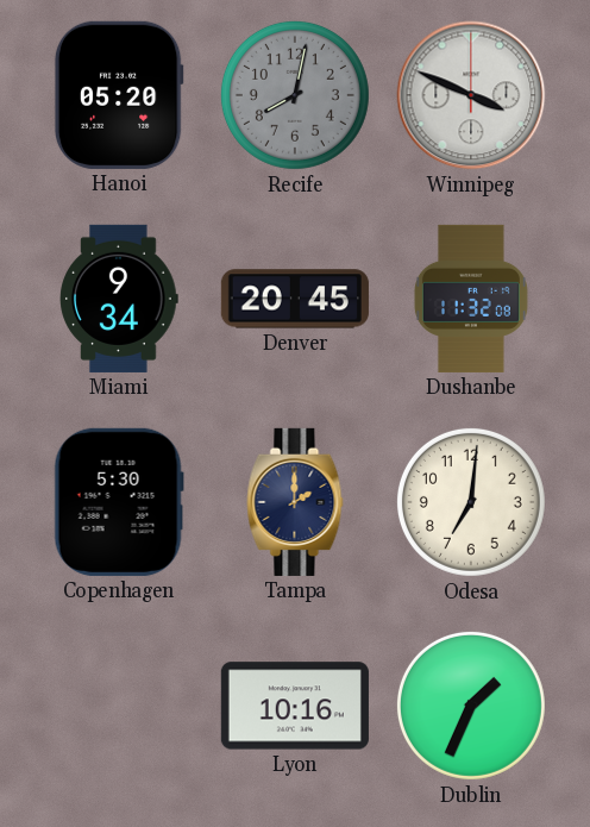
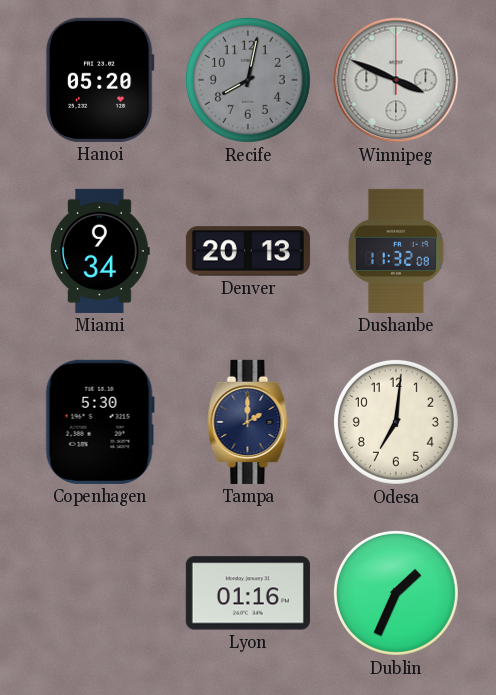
Denver: 20:45 -> 20:13 (248, 251)
Lyon: 10:16 -> 01:16 (248, 593)
